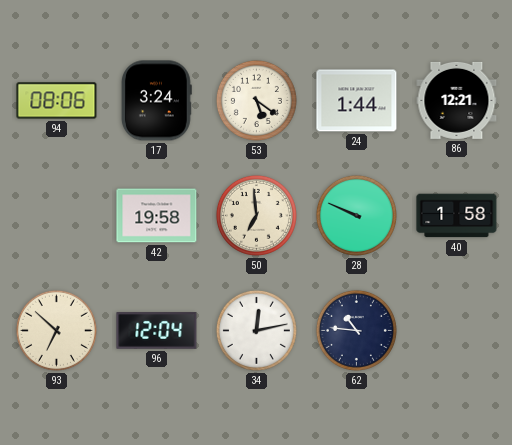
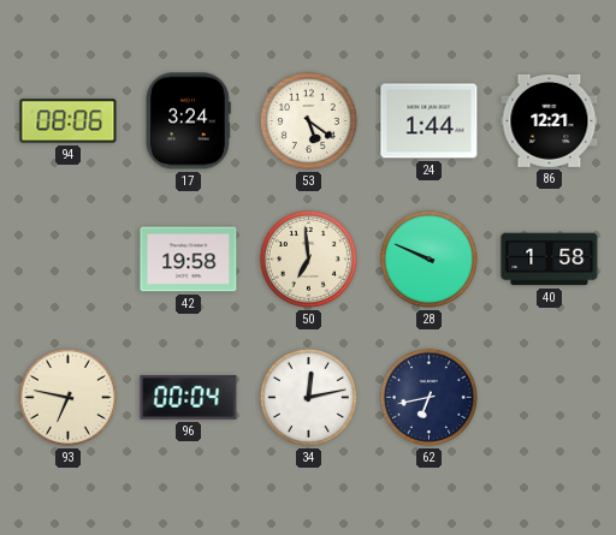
93: 6:52 -> 6:47 (67, 397)
96: 12:04 -> 00:04 (189, 398)
62: 10:46 -> 6:43 (428, 397)
